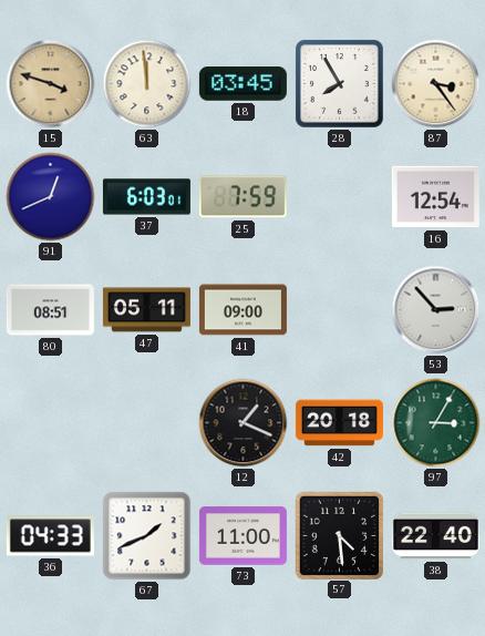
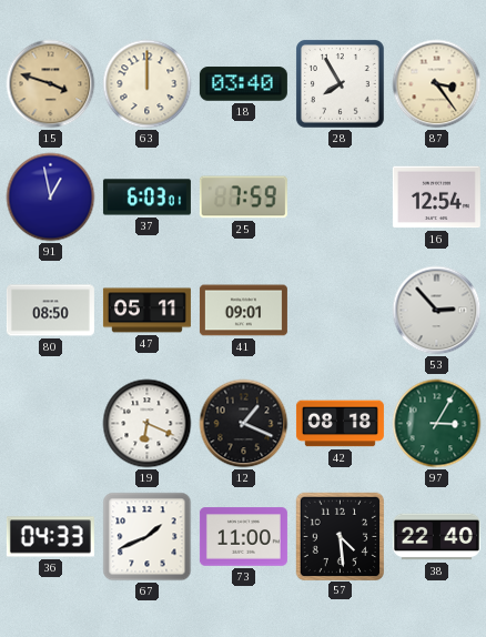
63: 11:59 -> 12:00 (148, 84)
18: 03:45 -> 03:40 (243, 84)
91: 12:41 -> 12:58 (51, 198)
80: 08:51 -> 08:50 (50, 311)
41: 09:00 -> 09:01 (243, 311)
19: none -> 6:19 (148, 424)
42: 20:18 -> 08:18 (340, 424)
